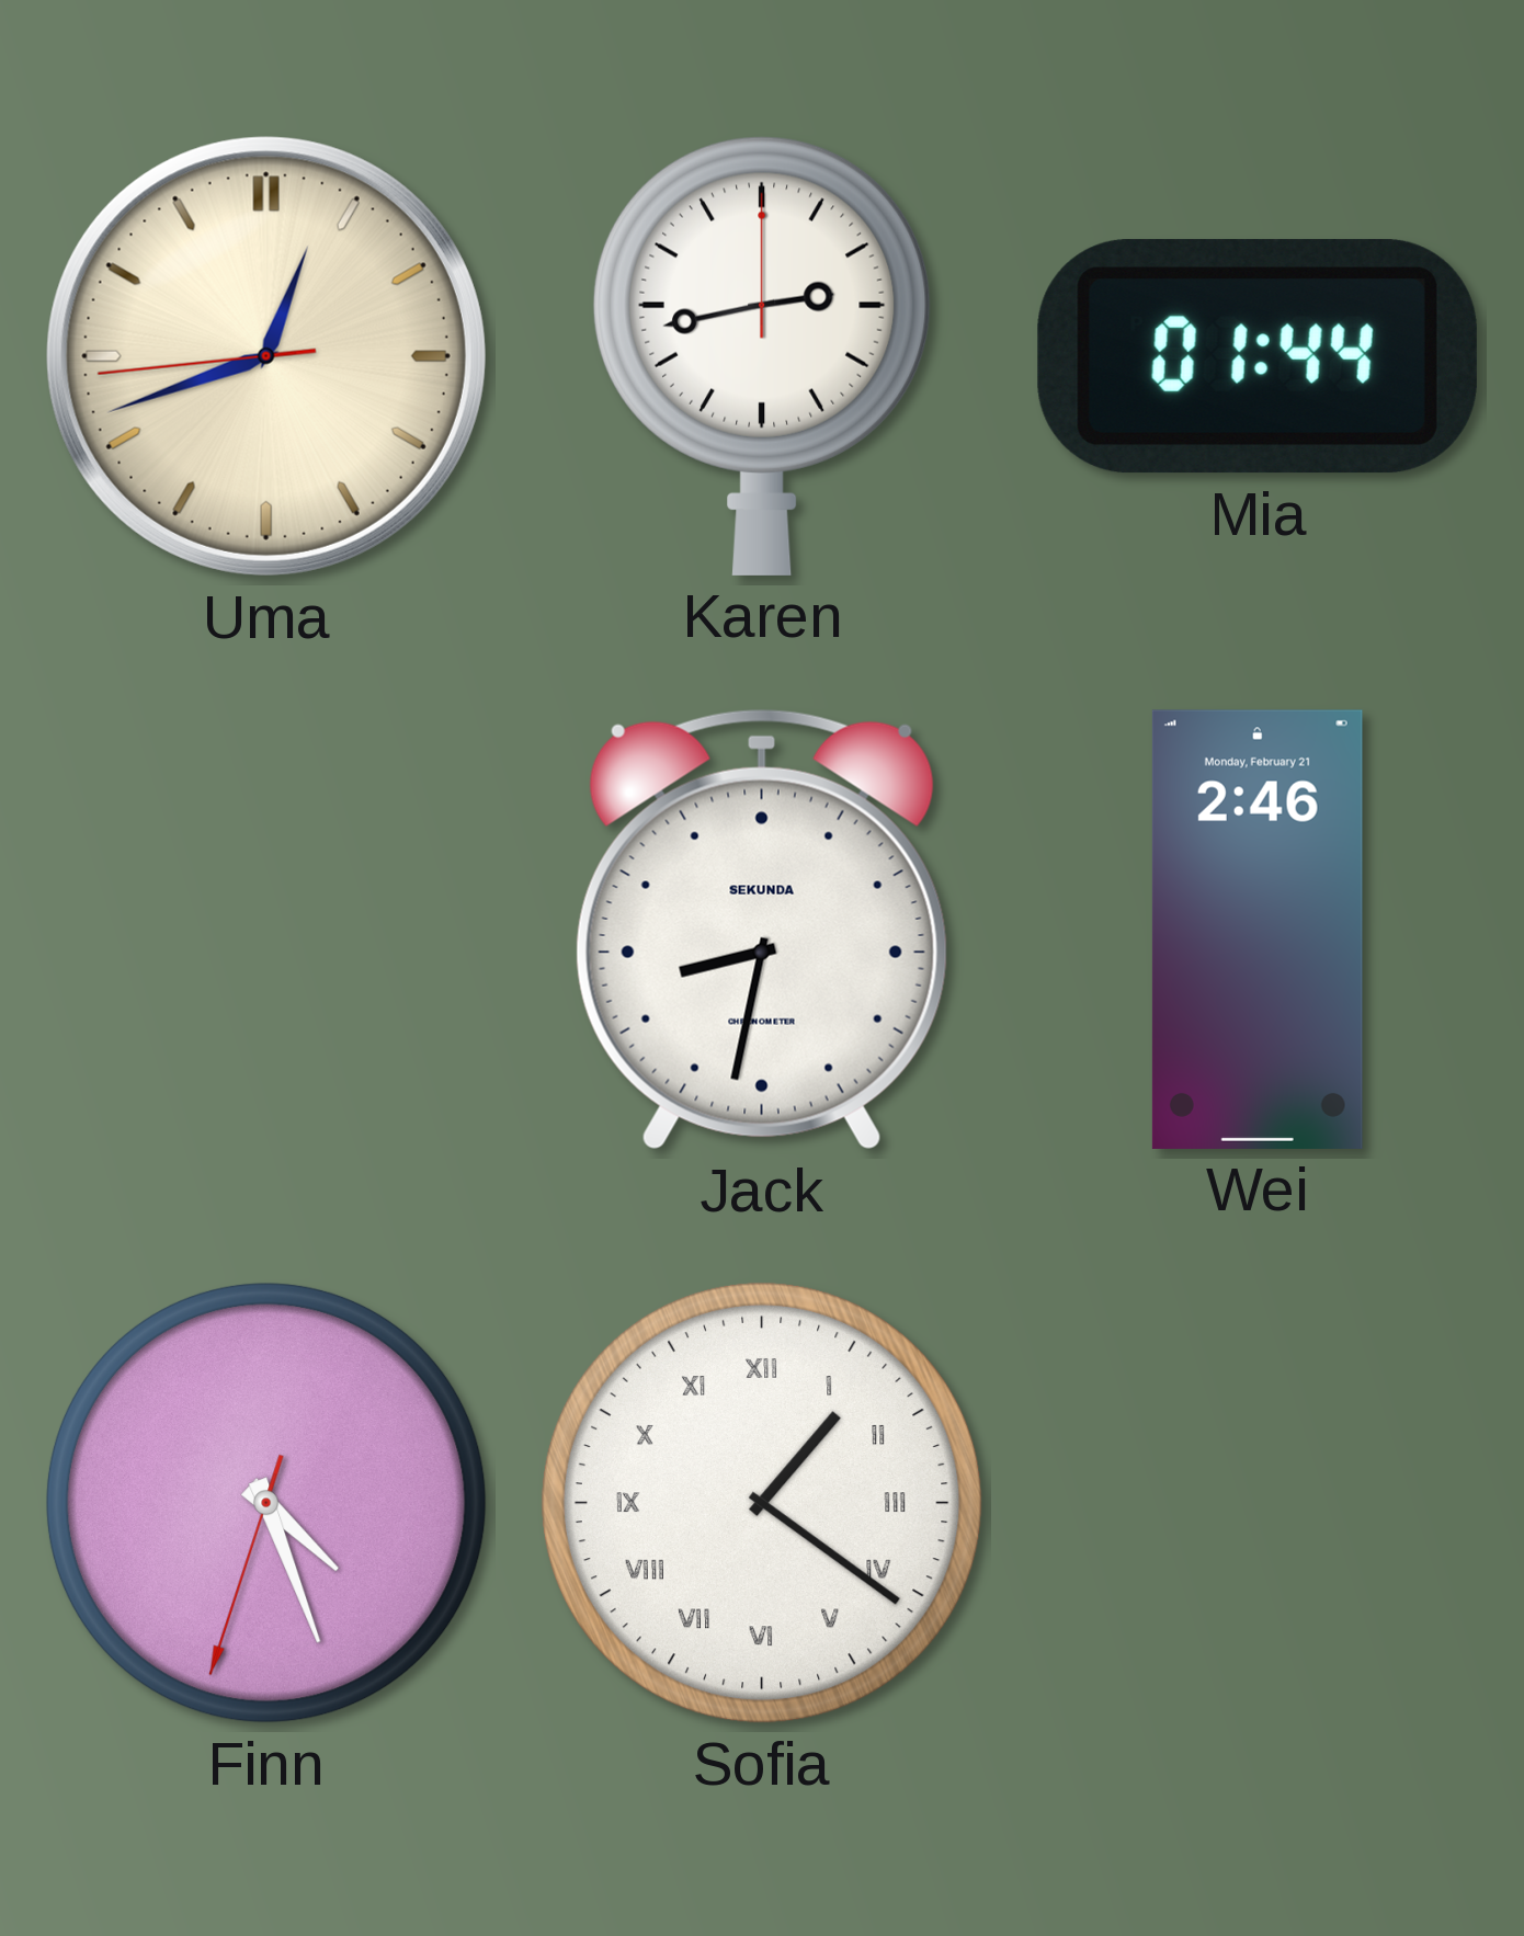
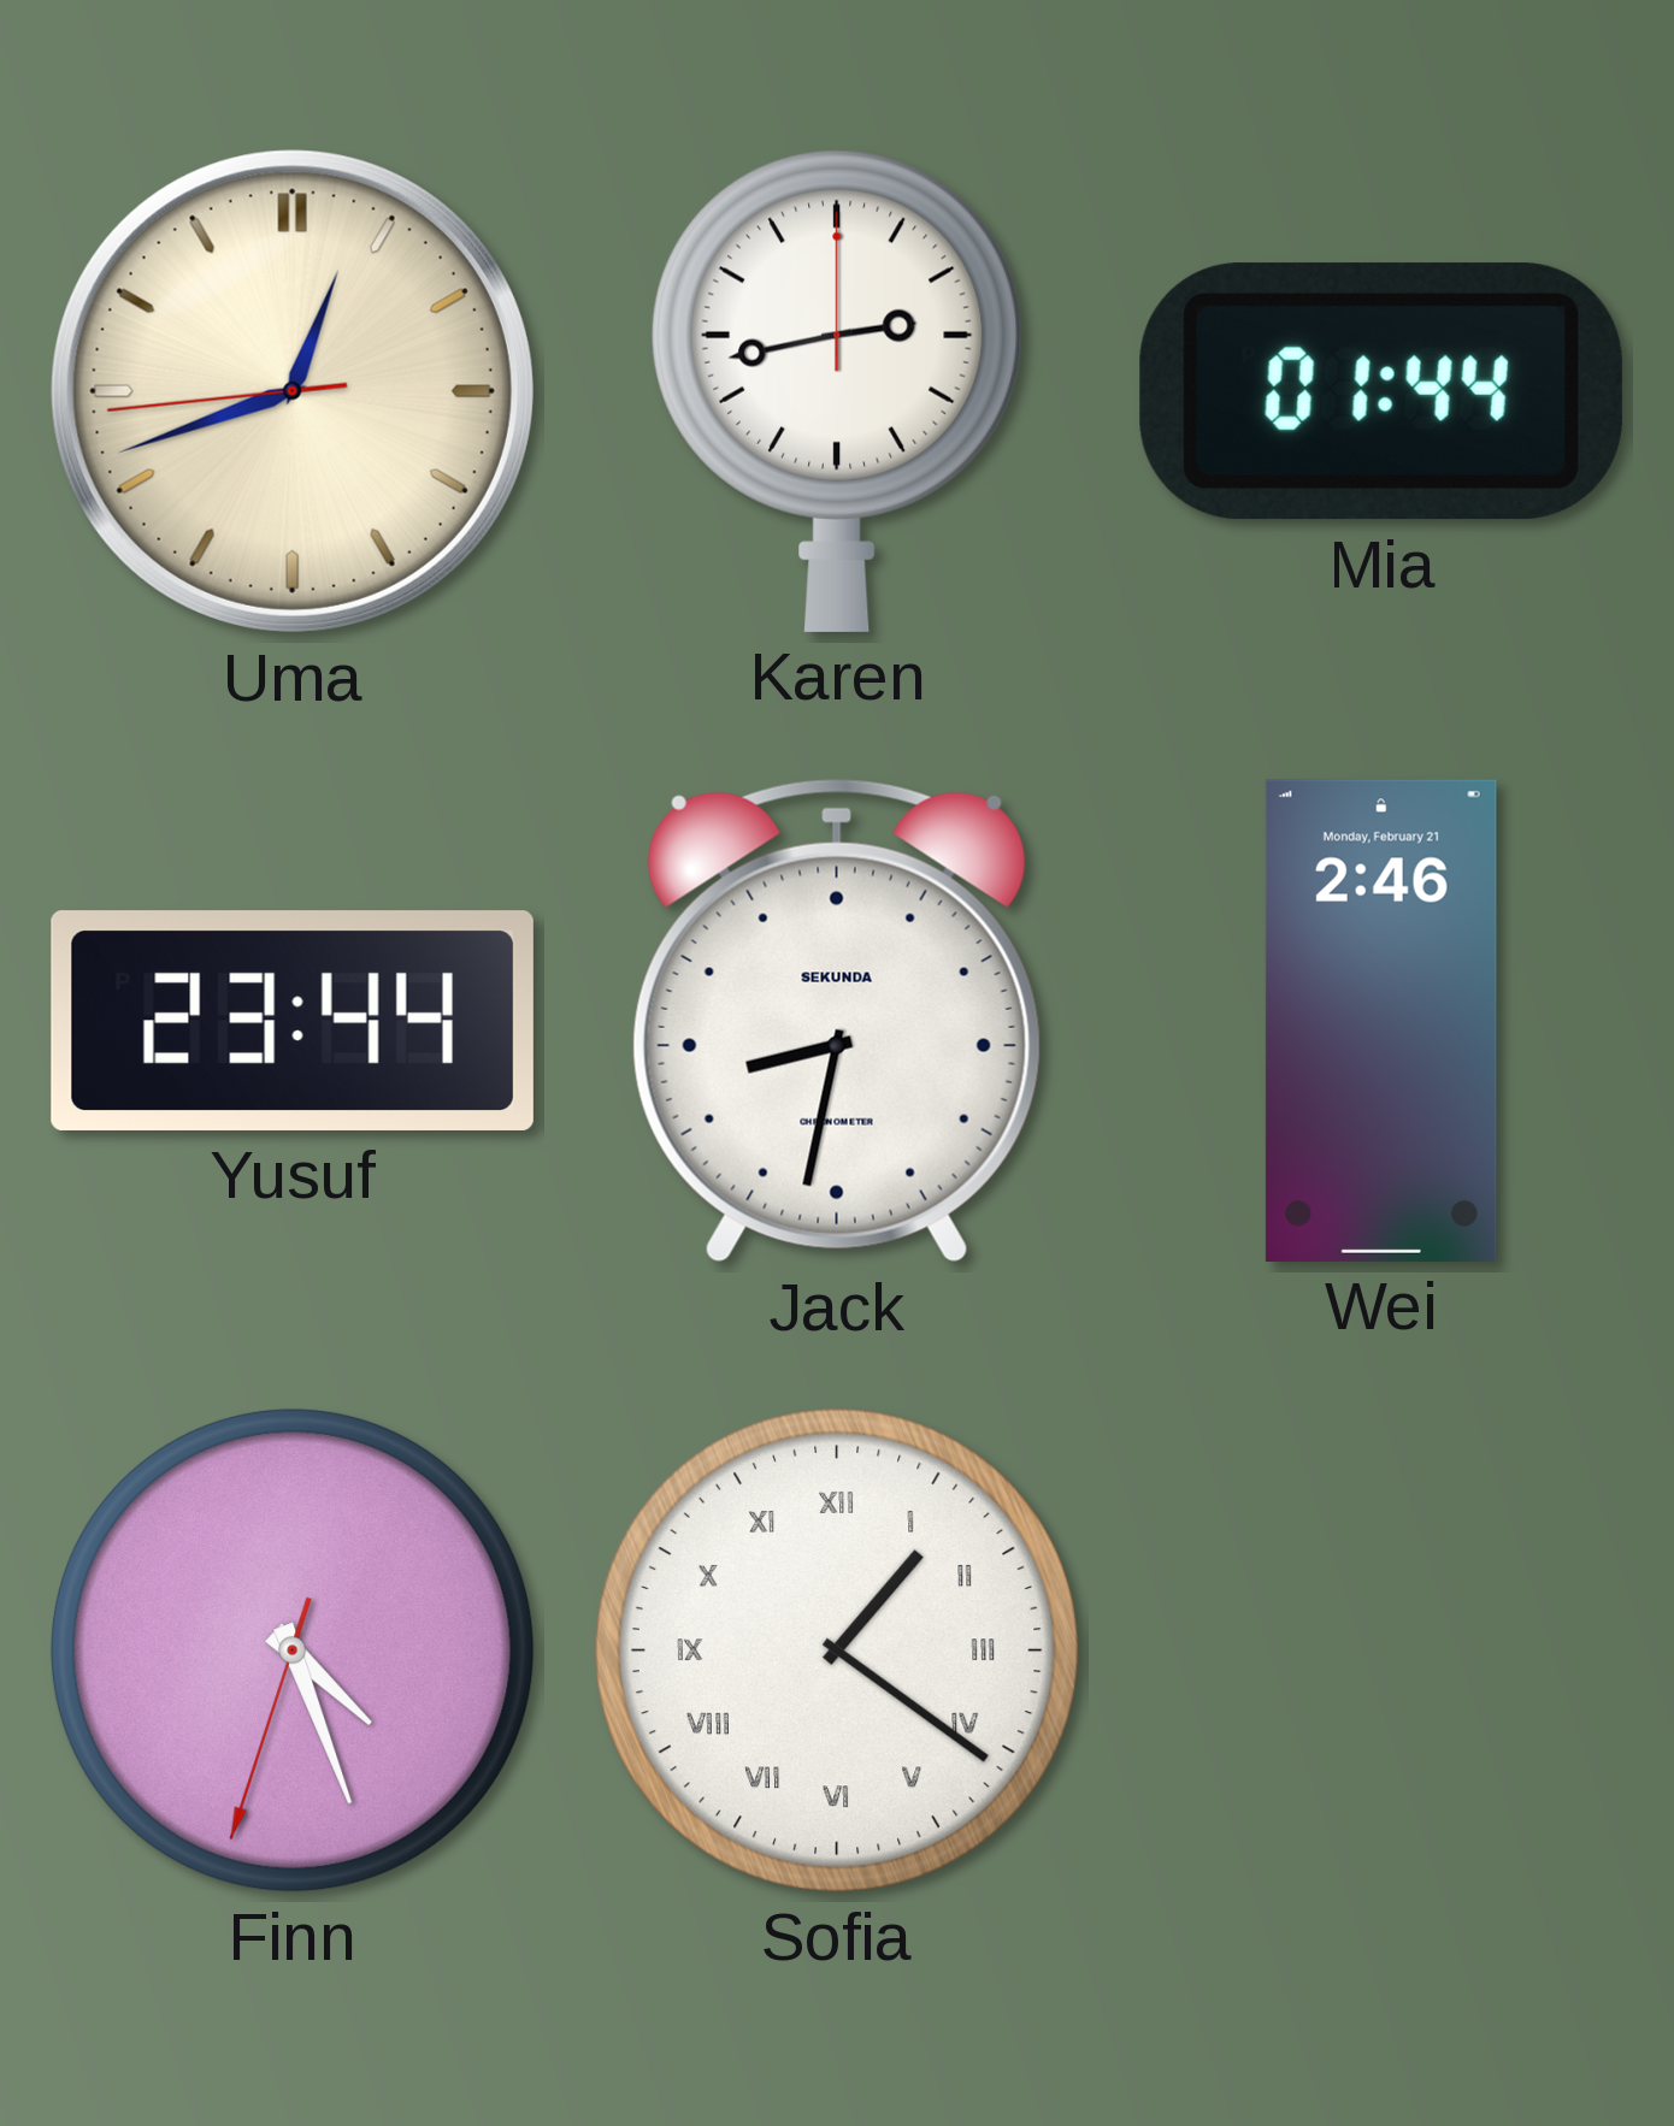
Yusuf: none -> 23:44 (293, 1021)
